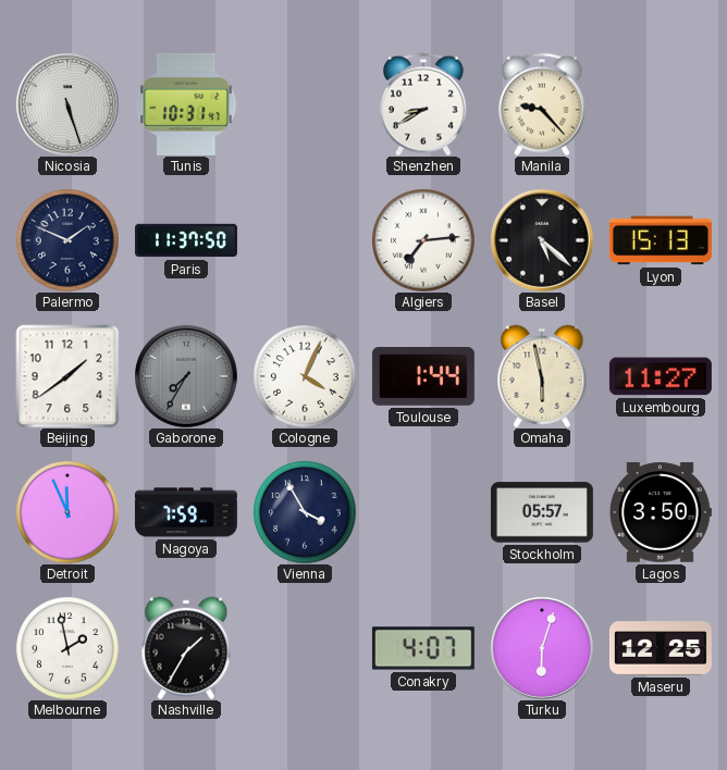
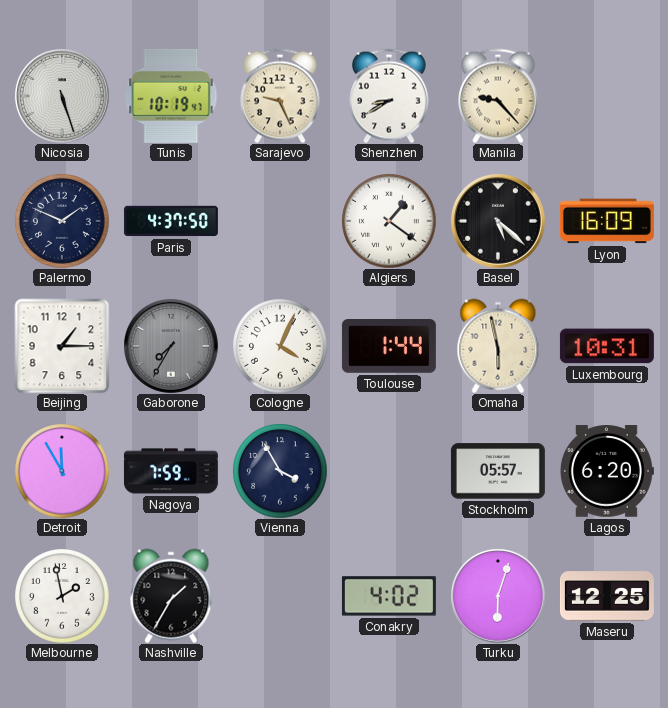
Tunis: 10:31 -> 10:19 (171, 96)
Sarajevo: none -> 9:26 (281, 96)
Paris: 11:37 -> 4:37 (171, 221)
Algiers: 7:14 -> 1:21 (389, 221)
Lyon: 15:13 -> 16:09 (607, 221)
Beijing: 1:39 -> 1:15 (62, 346)
Luxembourg: 11:27 -> 10:31 (607, 346)
Detroit: 11:56 -> 11:55 (62, 471)
Lagos: 3:50 -> 6:20 (607, 471)
Conakry: 4:07 -> 4:02 (389, 596)
